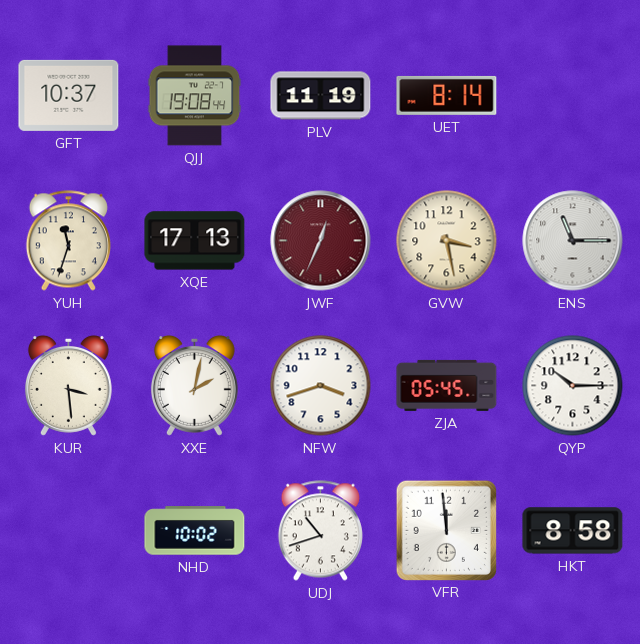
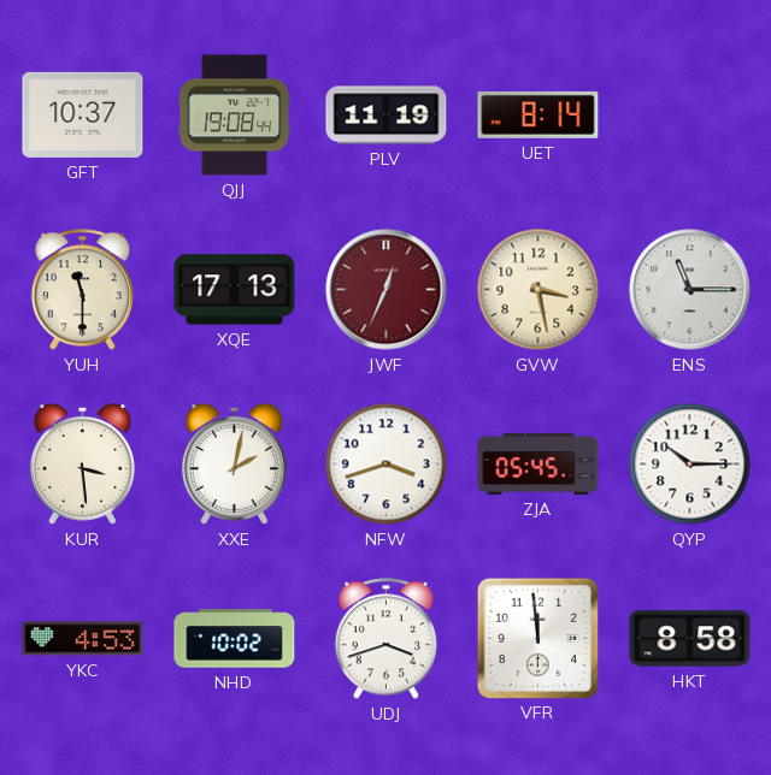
YUH: 11:33 -> 11:30 (82, 290)
YKC: none -> 4:53 (83, 639)
UDJ: 10:42 -> 3:42 (385, 639)
